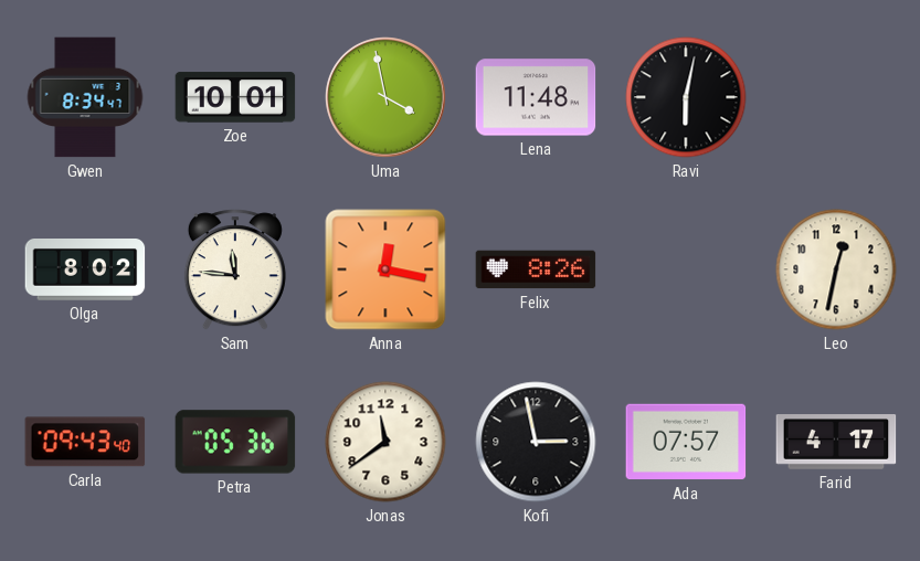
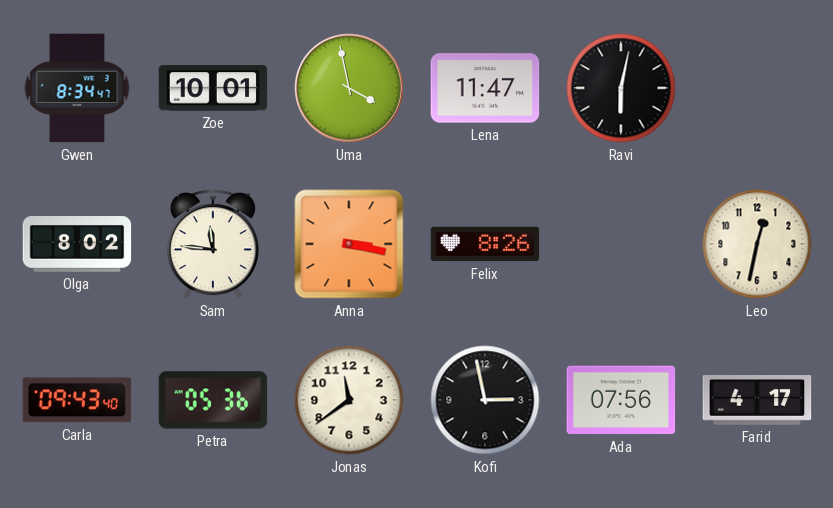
Lena: 11:48 -> 11:47 (485, 88)
Anna: 12:17 -> 3:17 (349, 244)
Ada: 07:57 -> 07:56 (621, 400)
